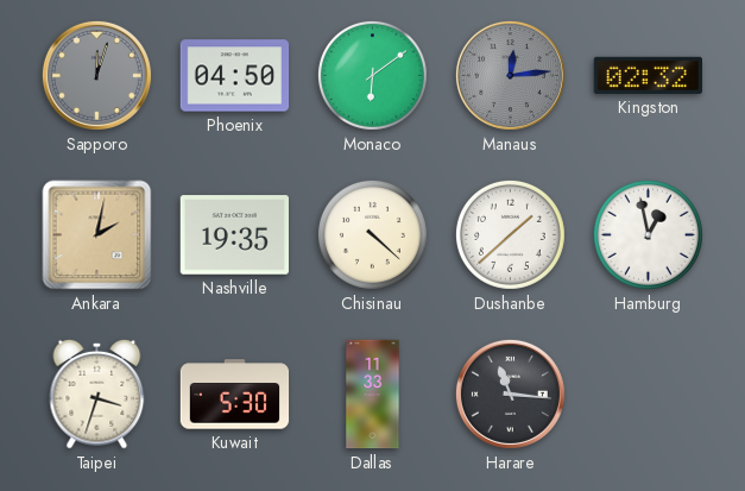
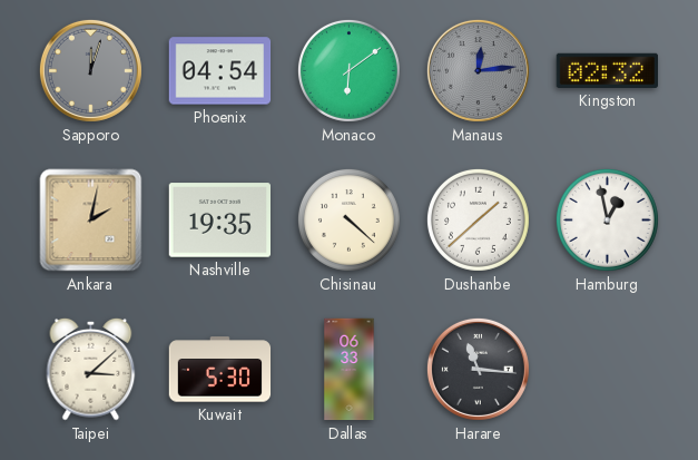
Phoenix: 04:50 -> 04:54 (220, 71)
Taipei: 3:33 -> 3:08 (91, 369)
Dallas: 11:33 -> 06:33 (350, 370)
